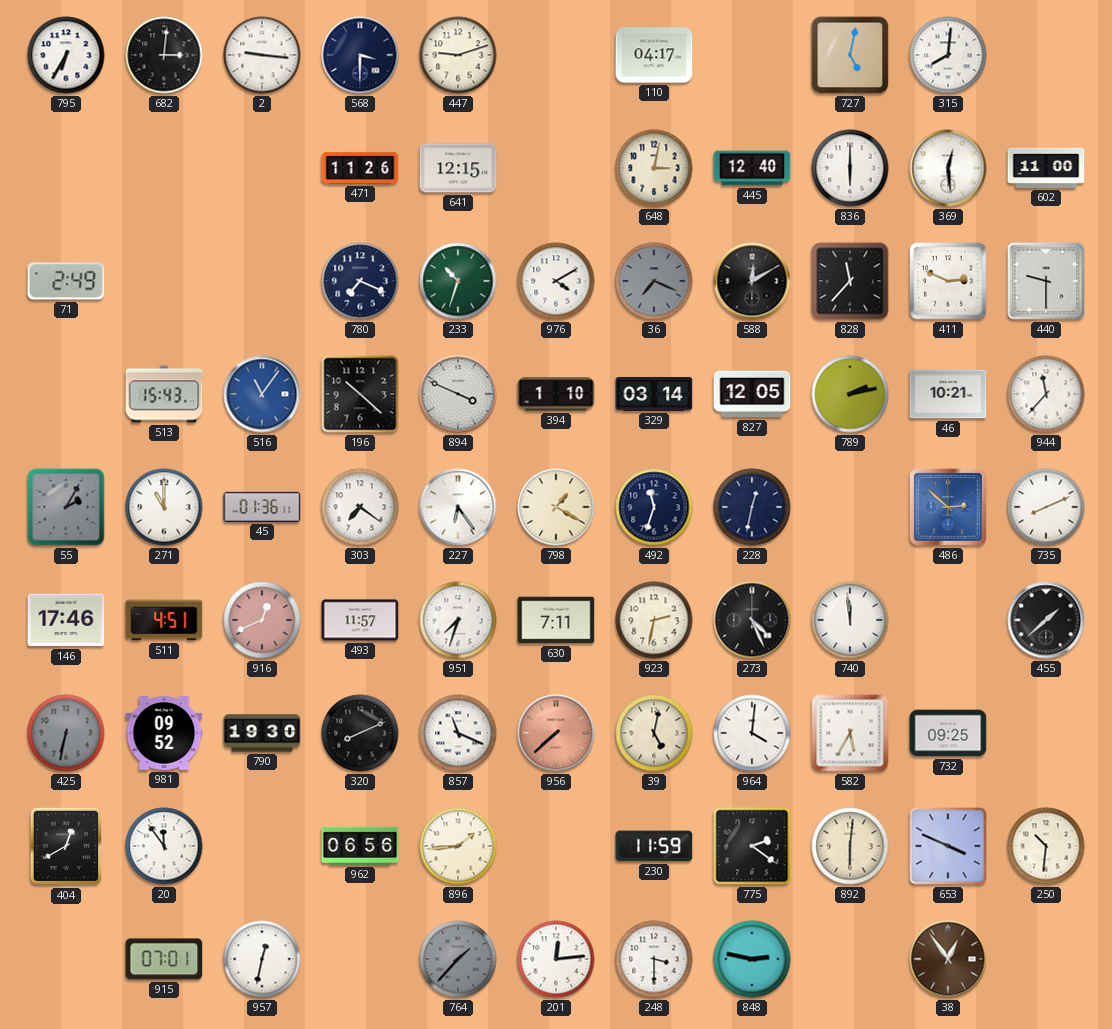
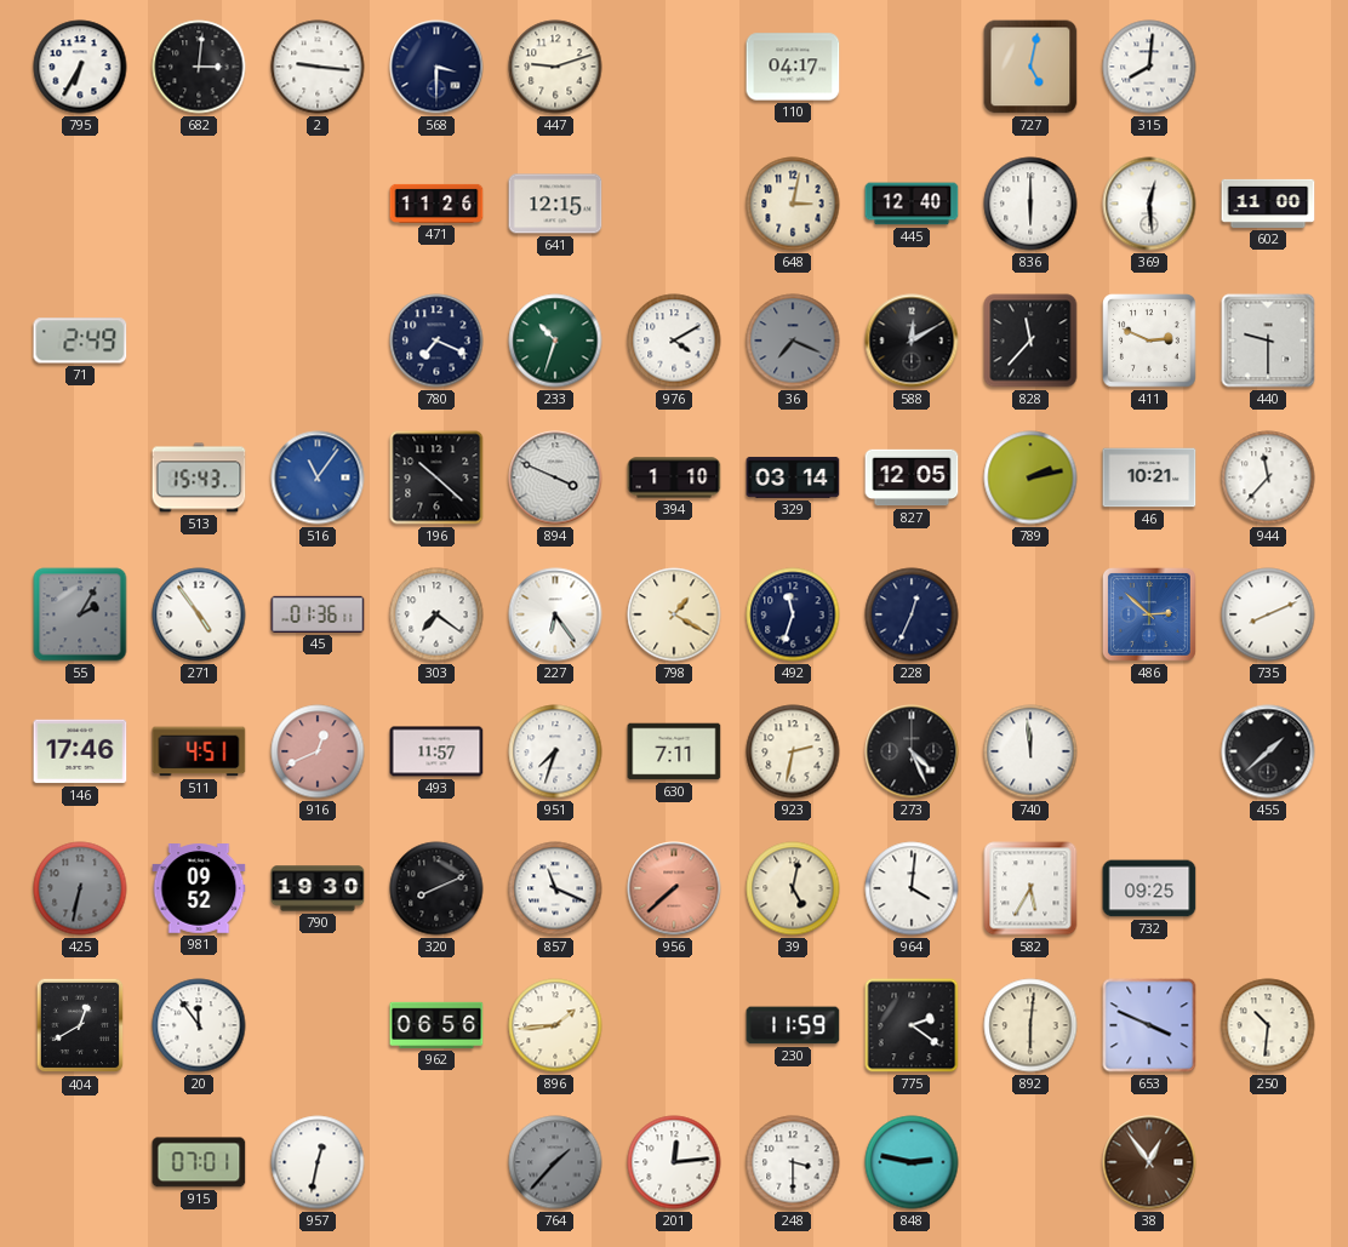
271: 11:00 -> 4:54 (199, 614)
228: 12:32 -> 12:34 (912, 614)
